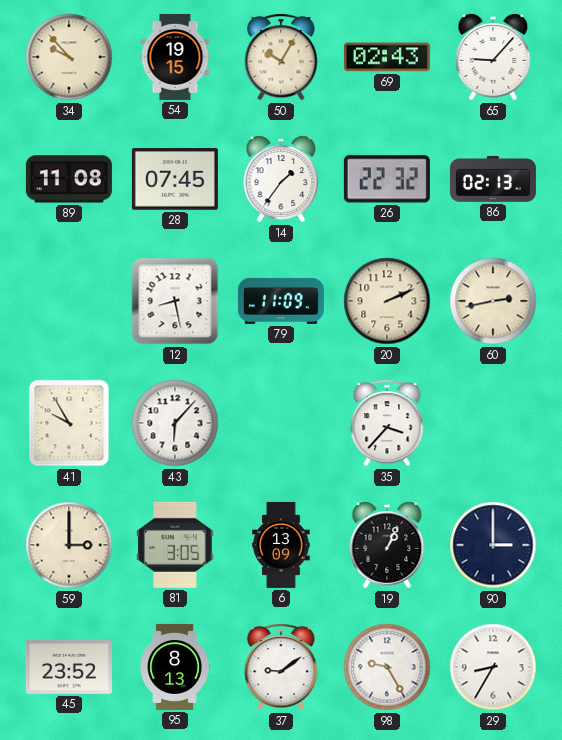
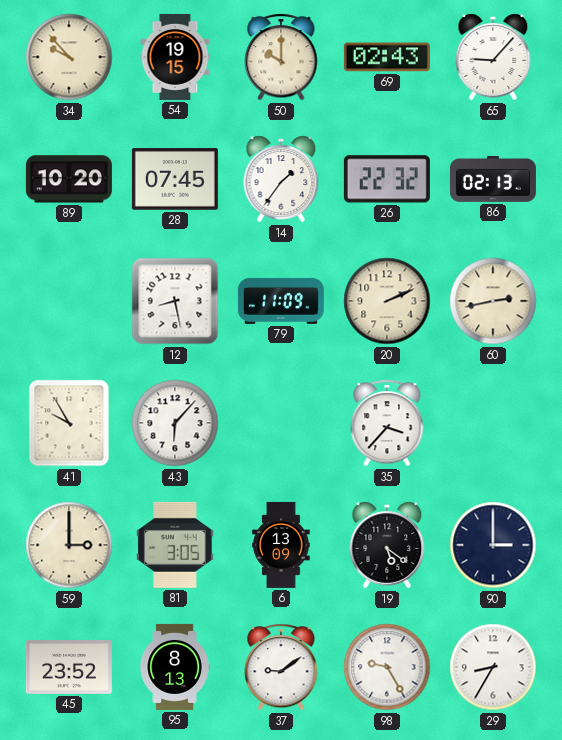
50: 10:05 -> 10:00 (281, 57)
89: 11:08 -> 10:20 (69, 179)
19: 1:04 -> 5:21 (387, 545)
